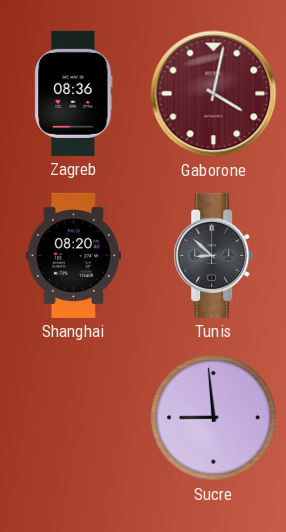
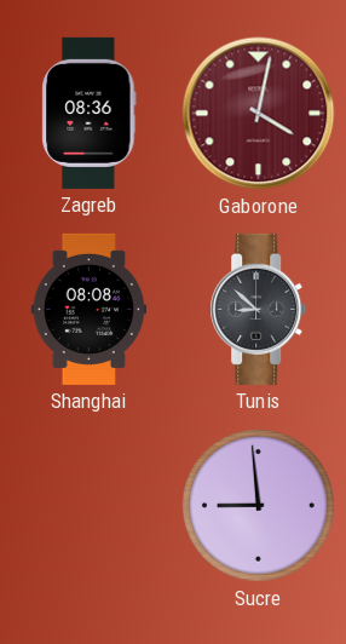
Shanghai: 08:20 -> 08:08 (88, 309)
